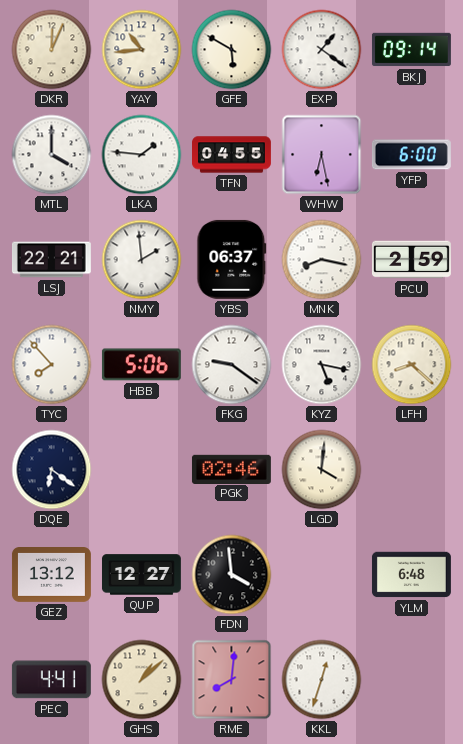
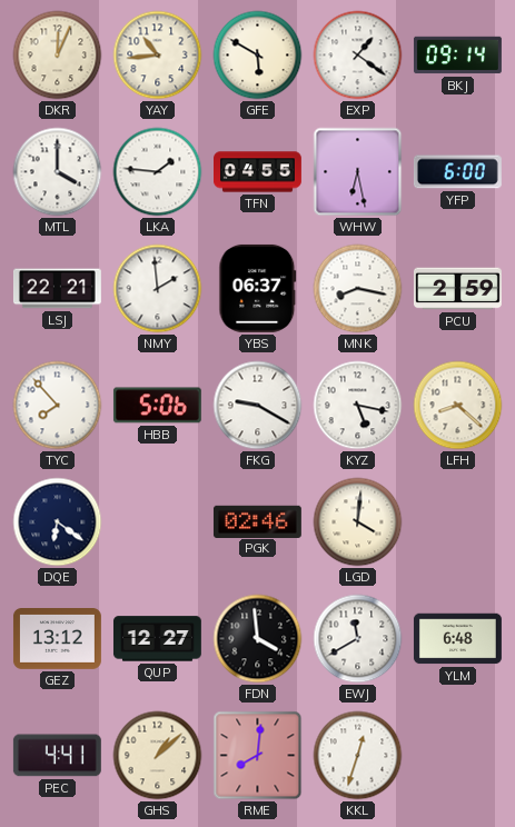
FKG: 9:21 -> 9:20 (258, 406)
EWJ: none -> 11:40 (358, 639)
